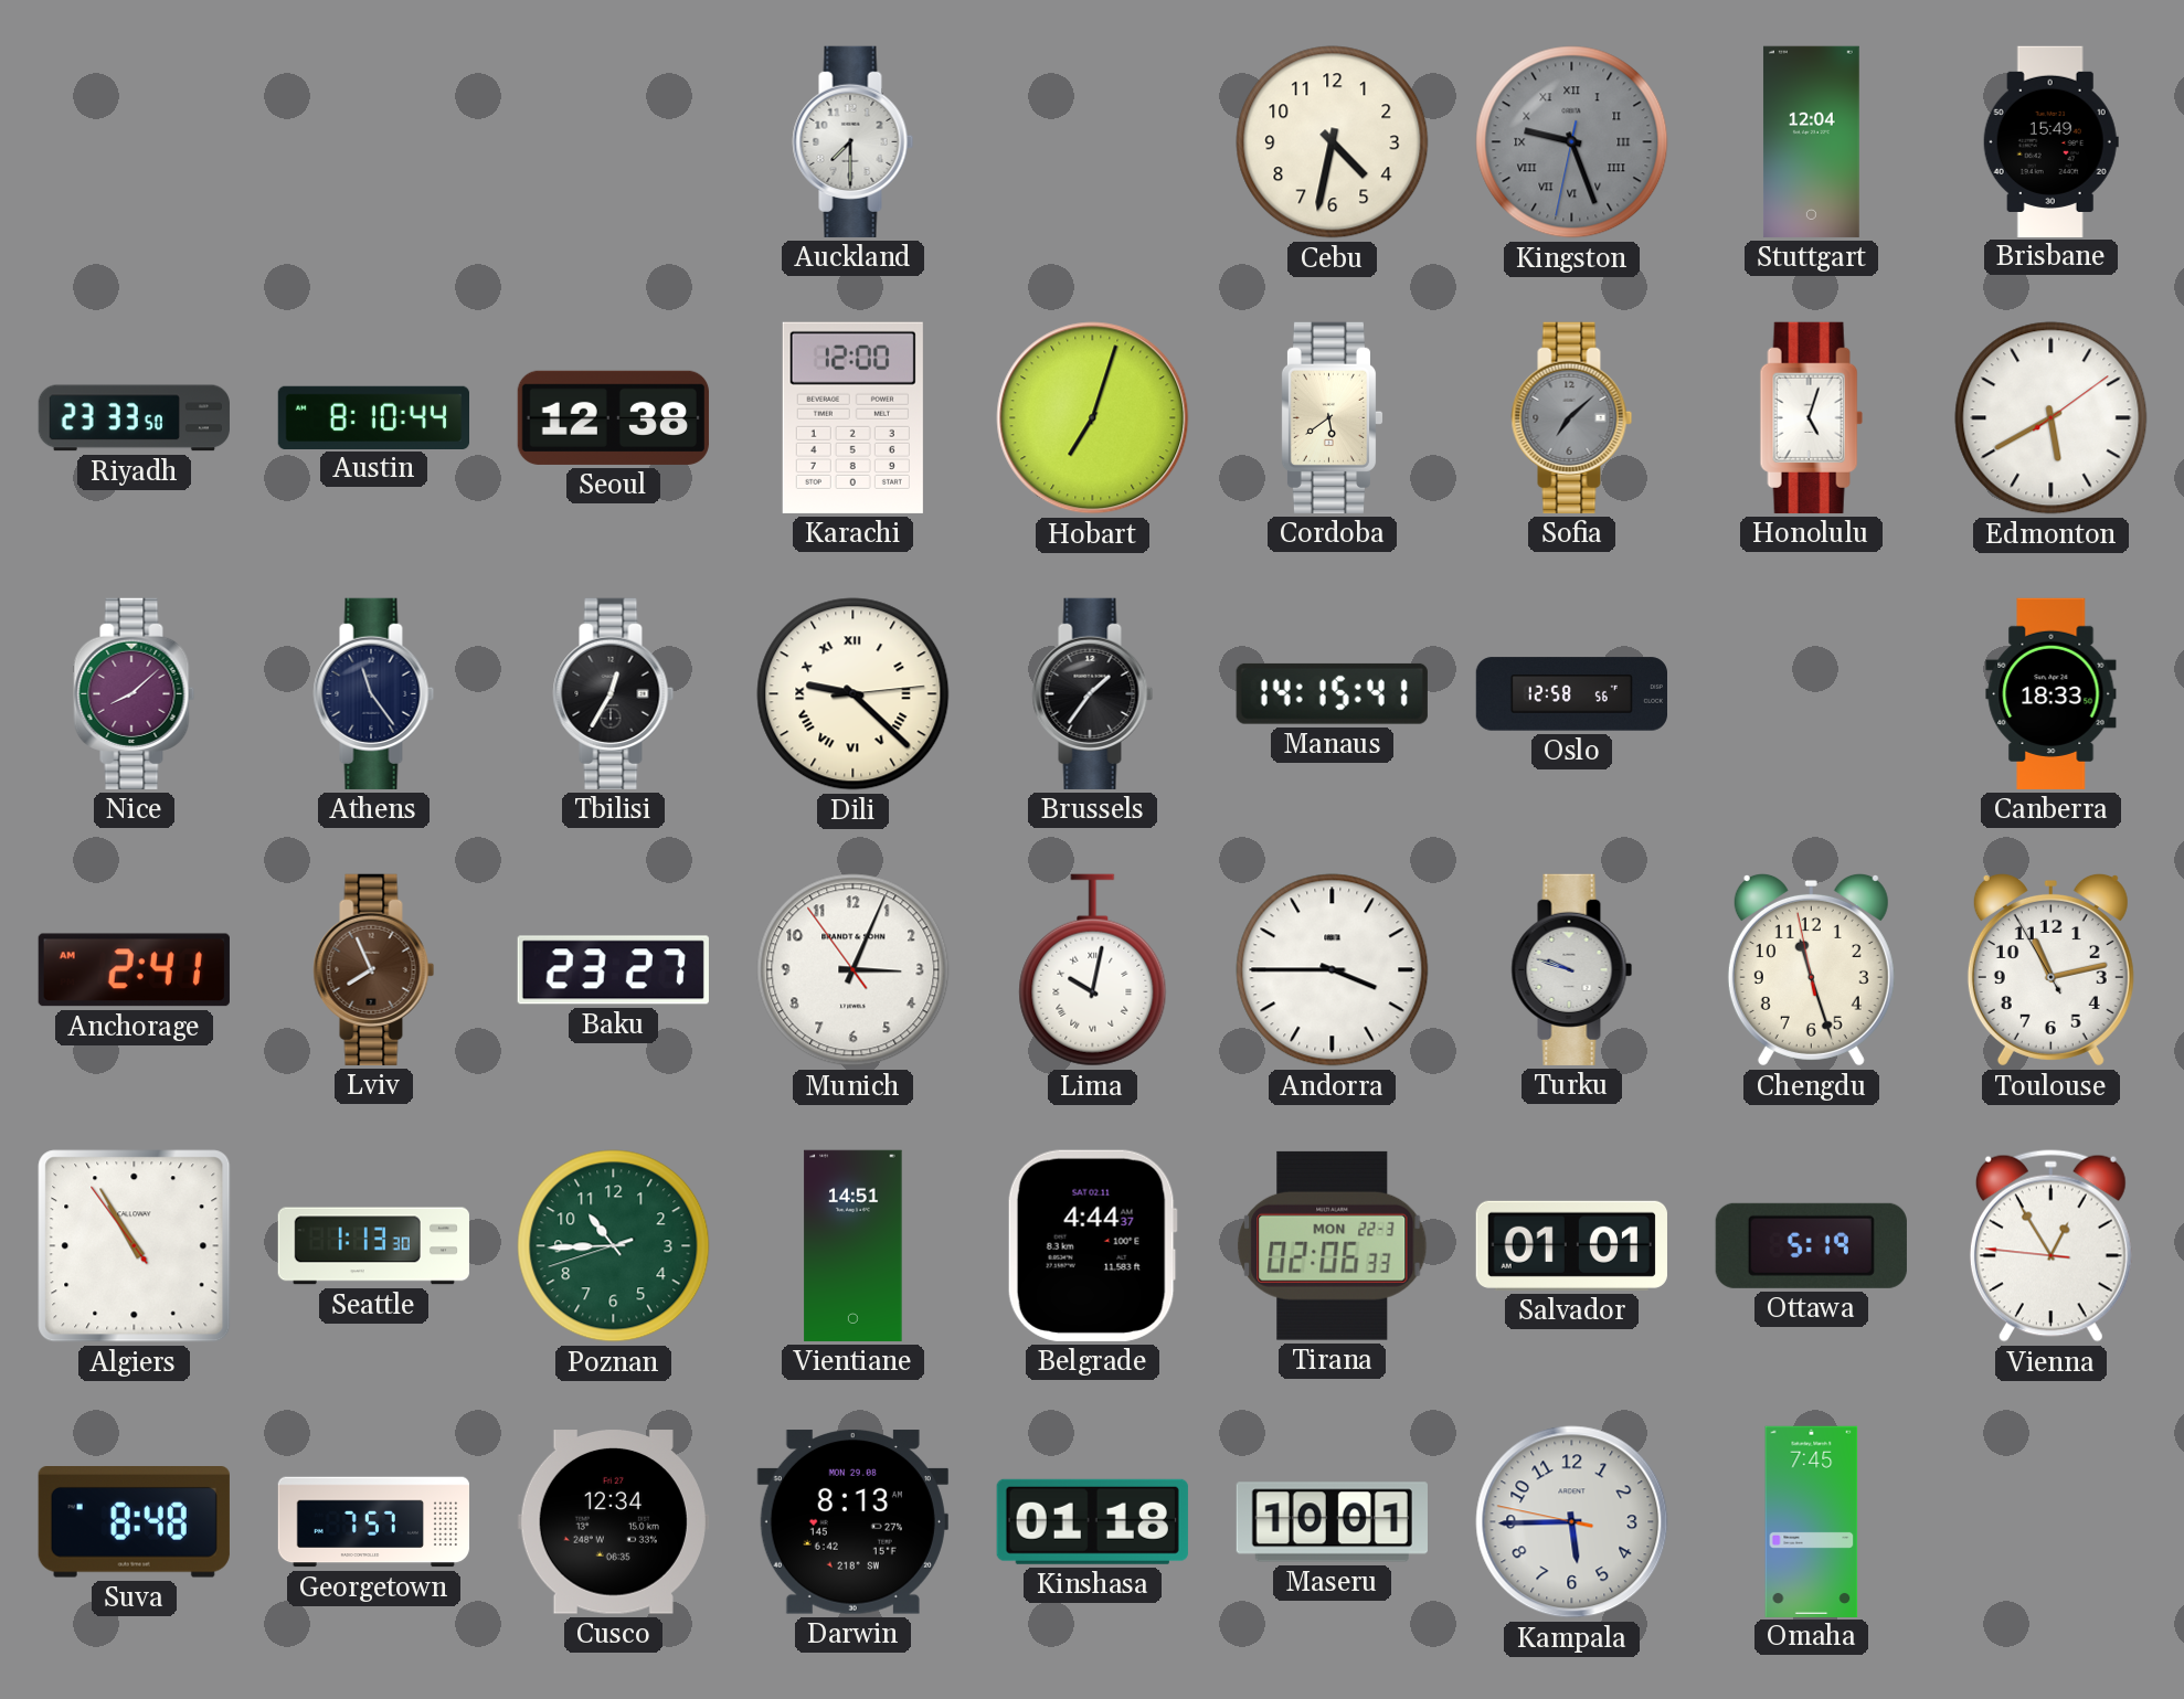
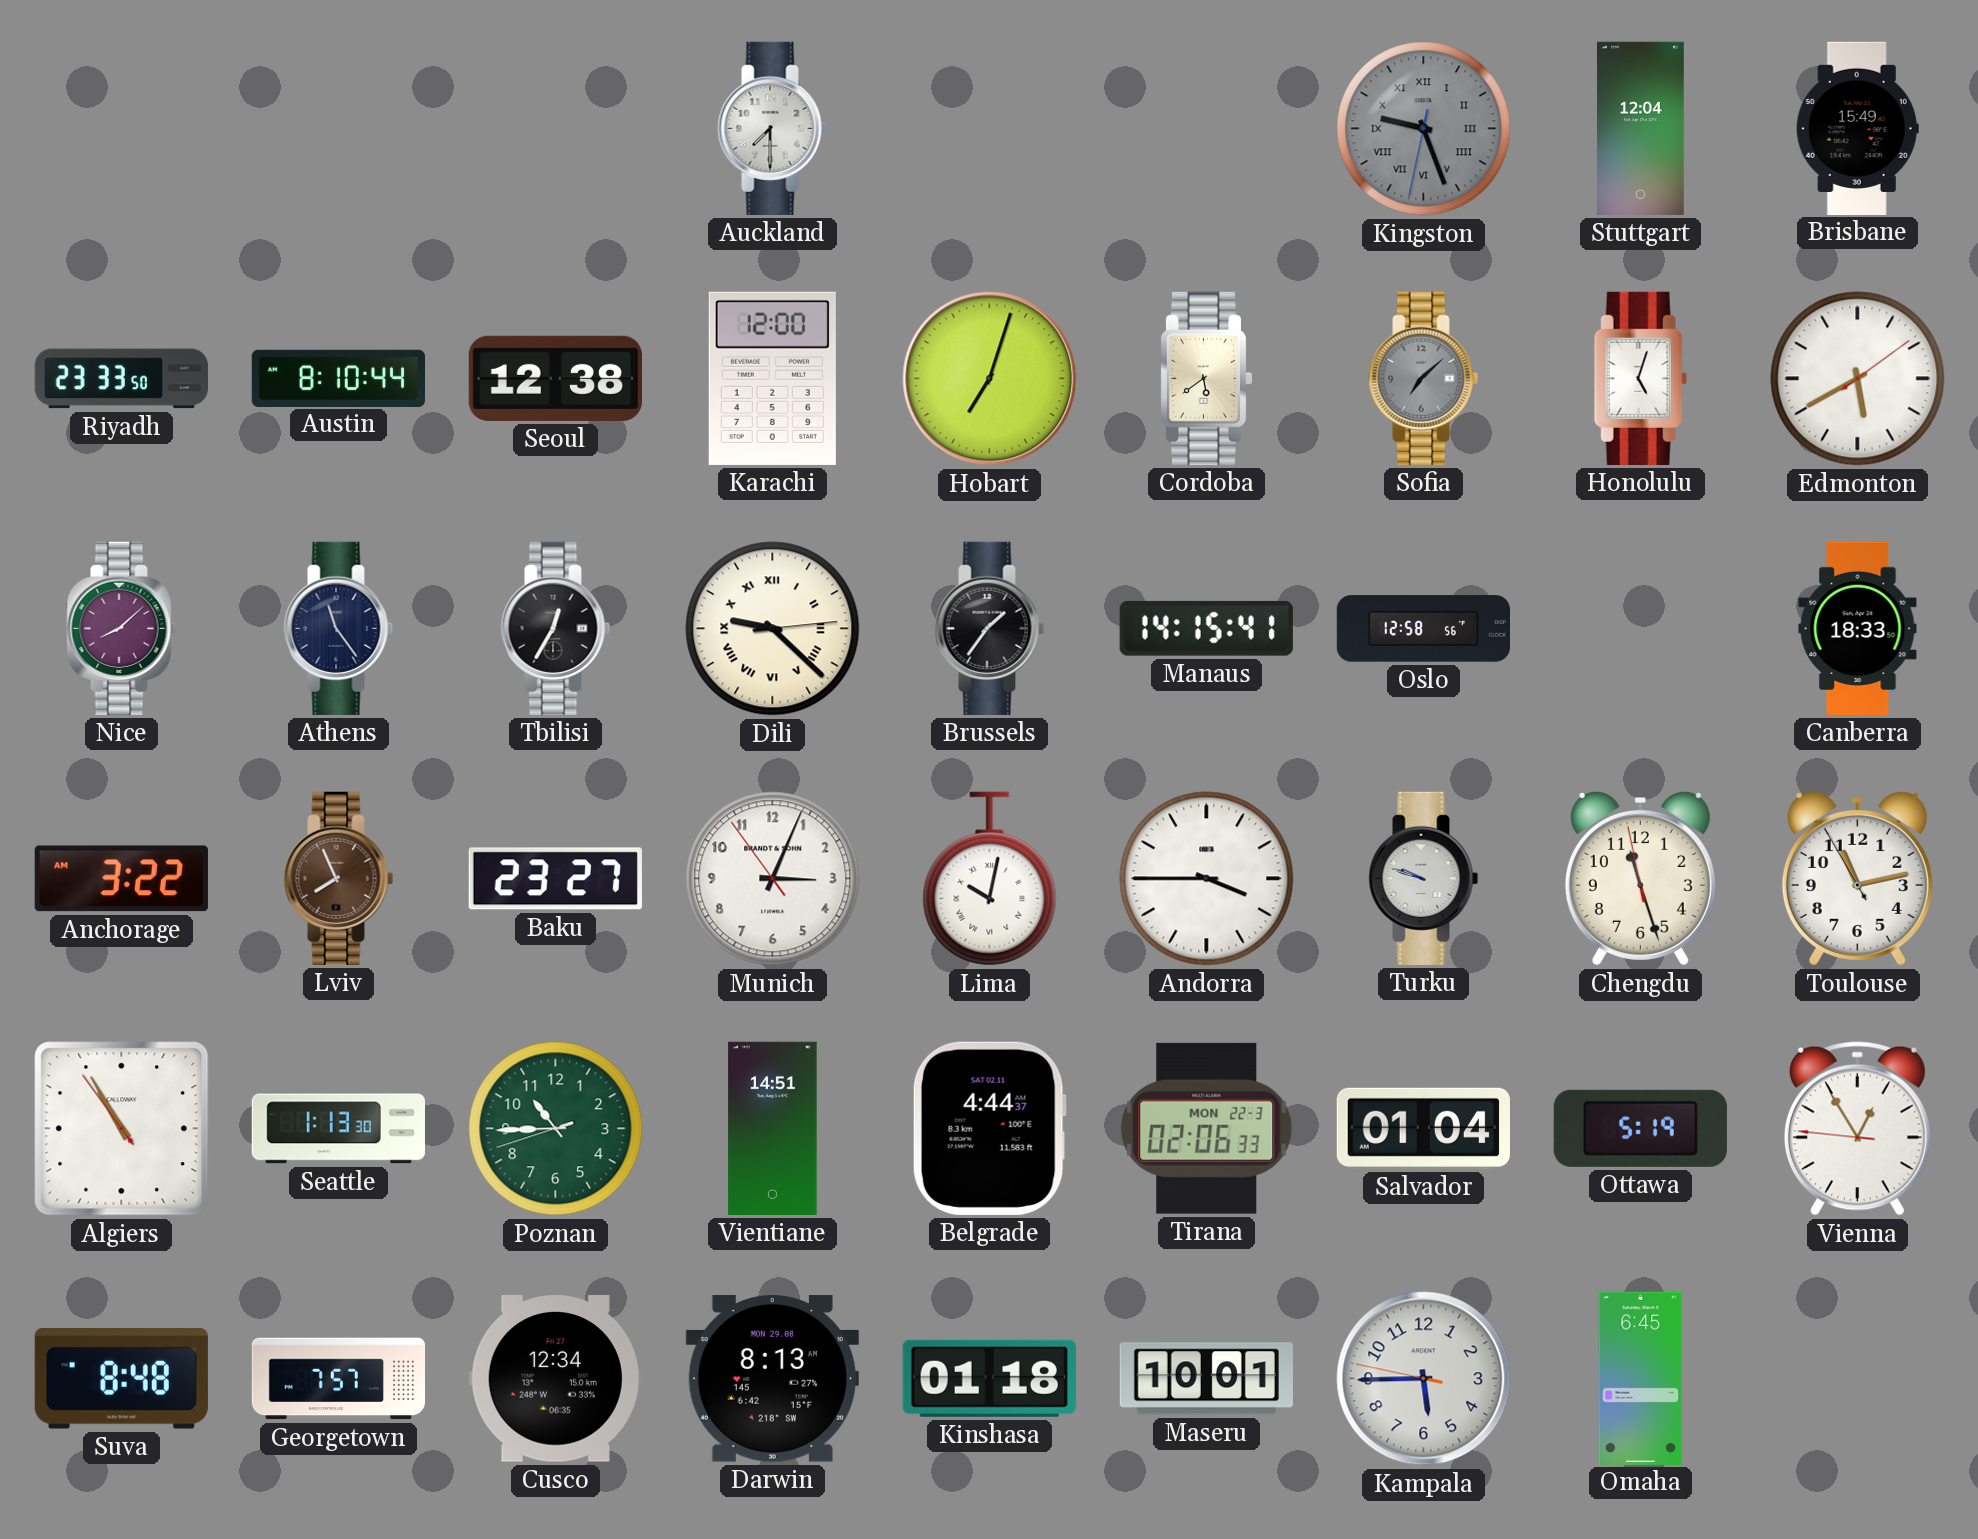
Cebu: 4:32 -> none (1333, 142)
Anchorage: 2:41 -> 3:22 (121, 879)
Salvador: 01:01 -> 01:04 (1423, 1128)
Omaha: 7:45 -> 6:45 (1641, 1378)
